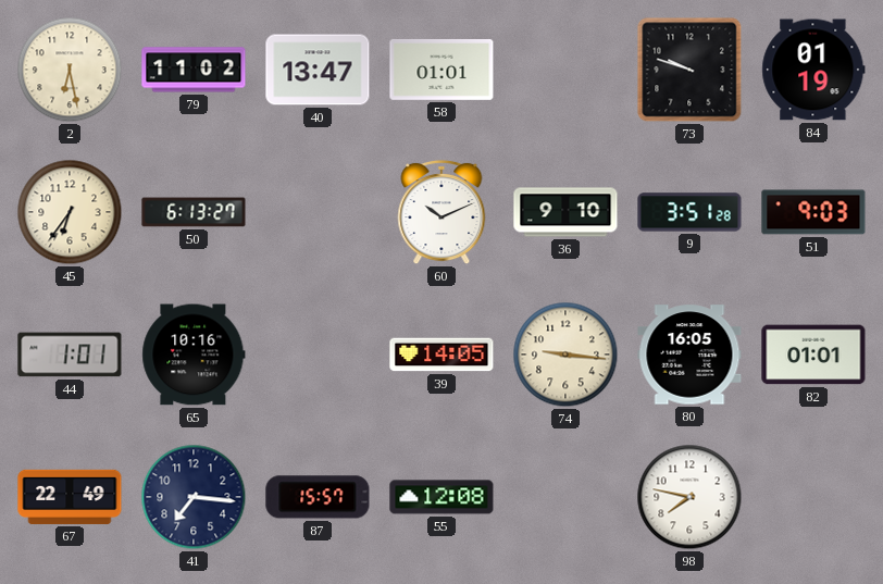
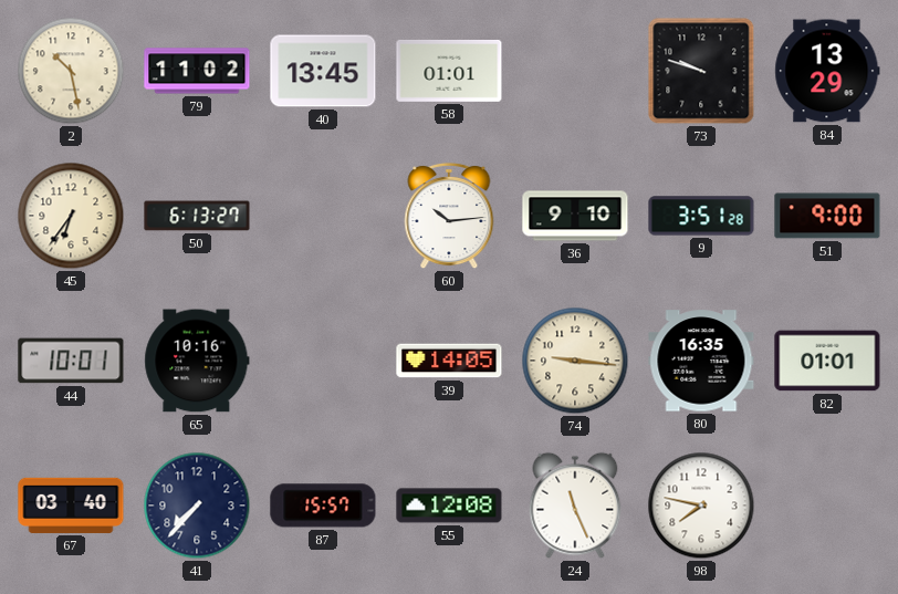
2: 6:28 -> 10:28 (71, 71)
40: 13:47 -> 13:45 (323, 71)
84: 01:19 -> 13:29 (827, 71)
60: 10:11 -> 10:14 (449, 216)
51: 9:03 -> 9:00 (827, 216)
44: 1:01 -> 10:01 (71, 361)
80: 16:05 -> 16:35 (701, 361)
67: 22:49 -> 03:40 (71, 506)
41: 7:16 -> 7:37 (197, 506)
24: none -> 11:26 (575, 506)
